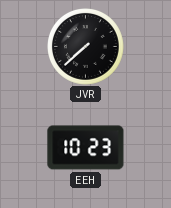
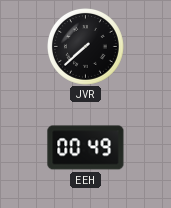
EEH: 10:23 -> 00:49 (86, 148)
